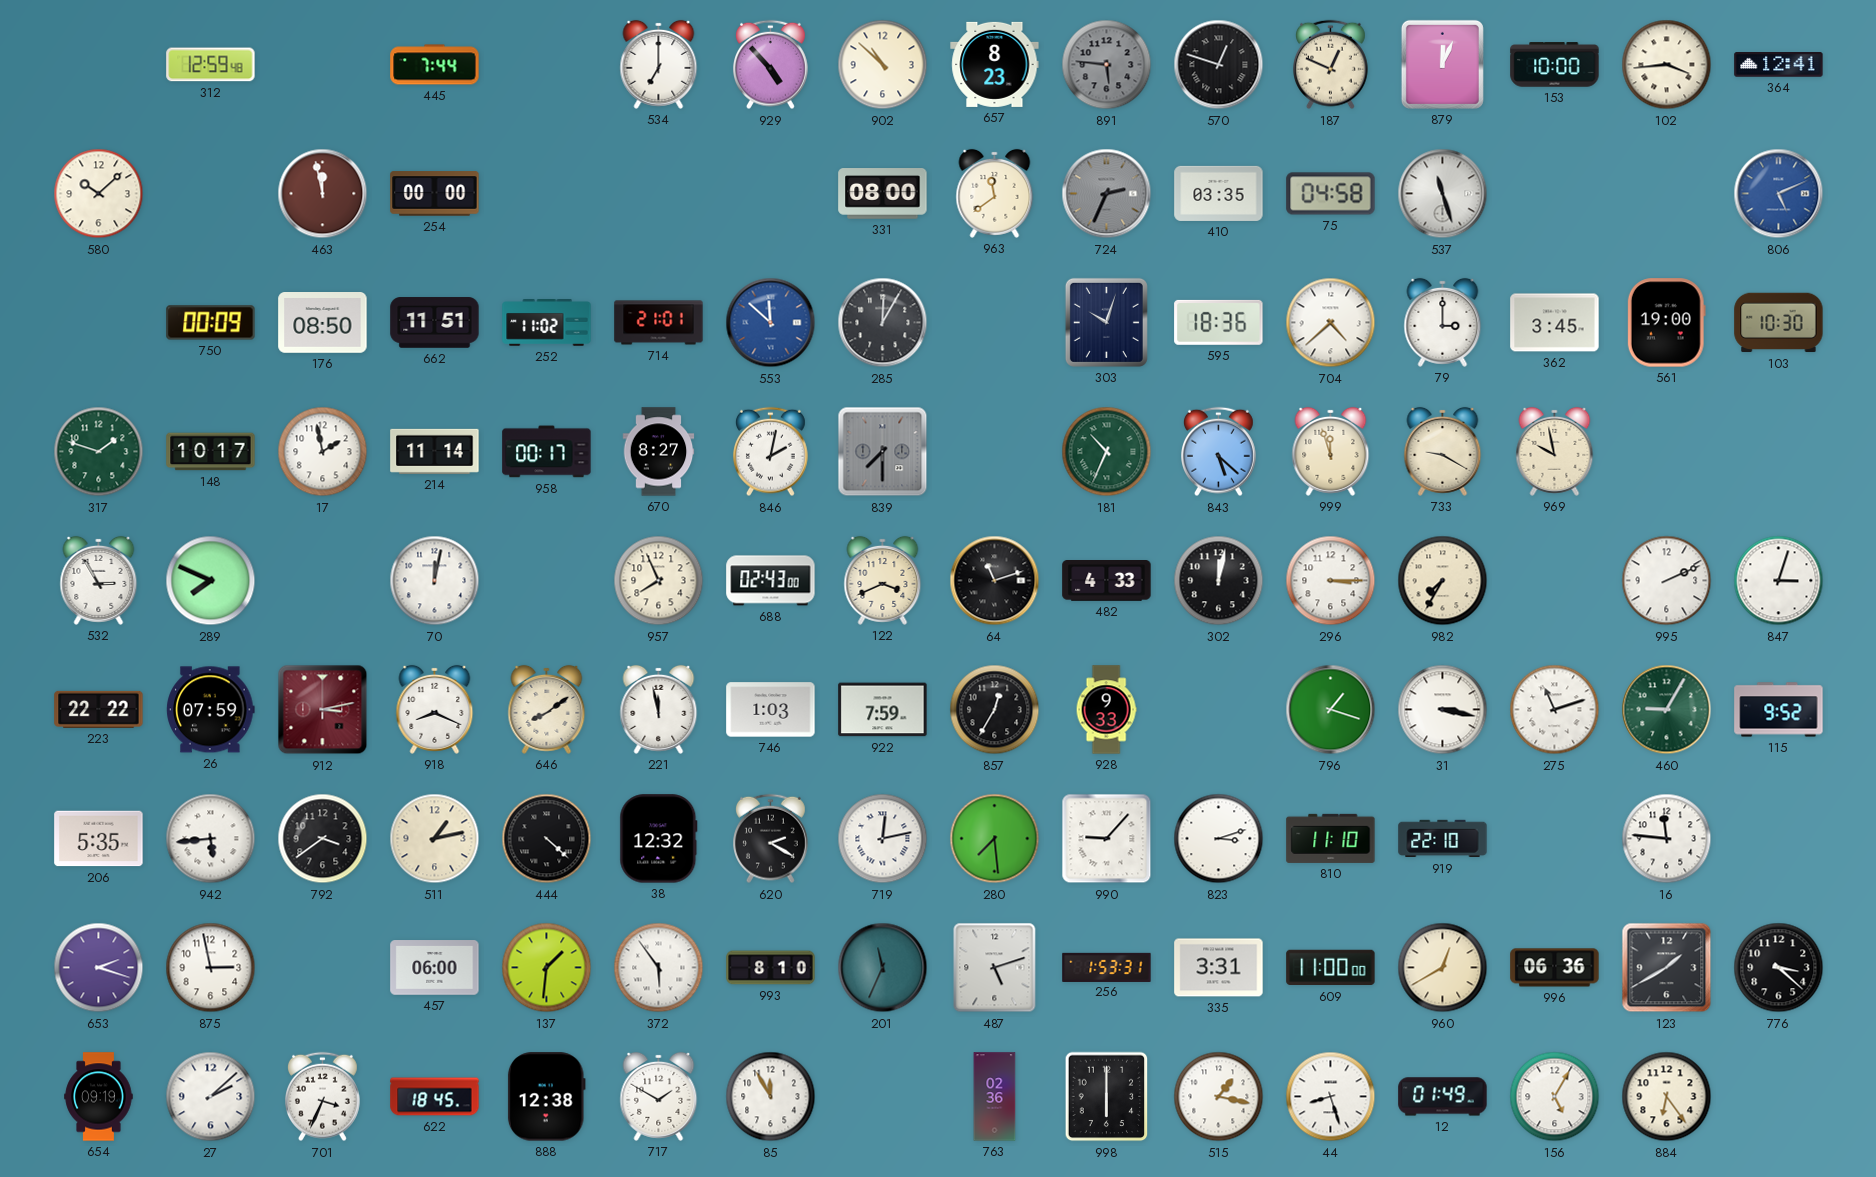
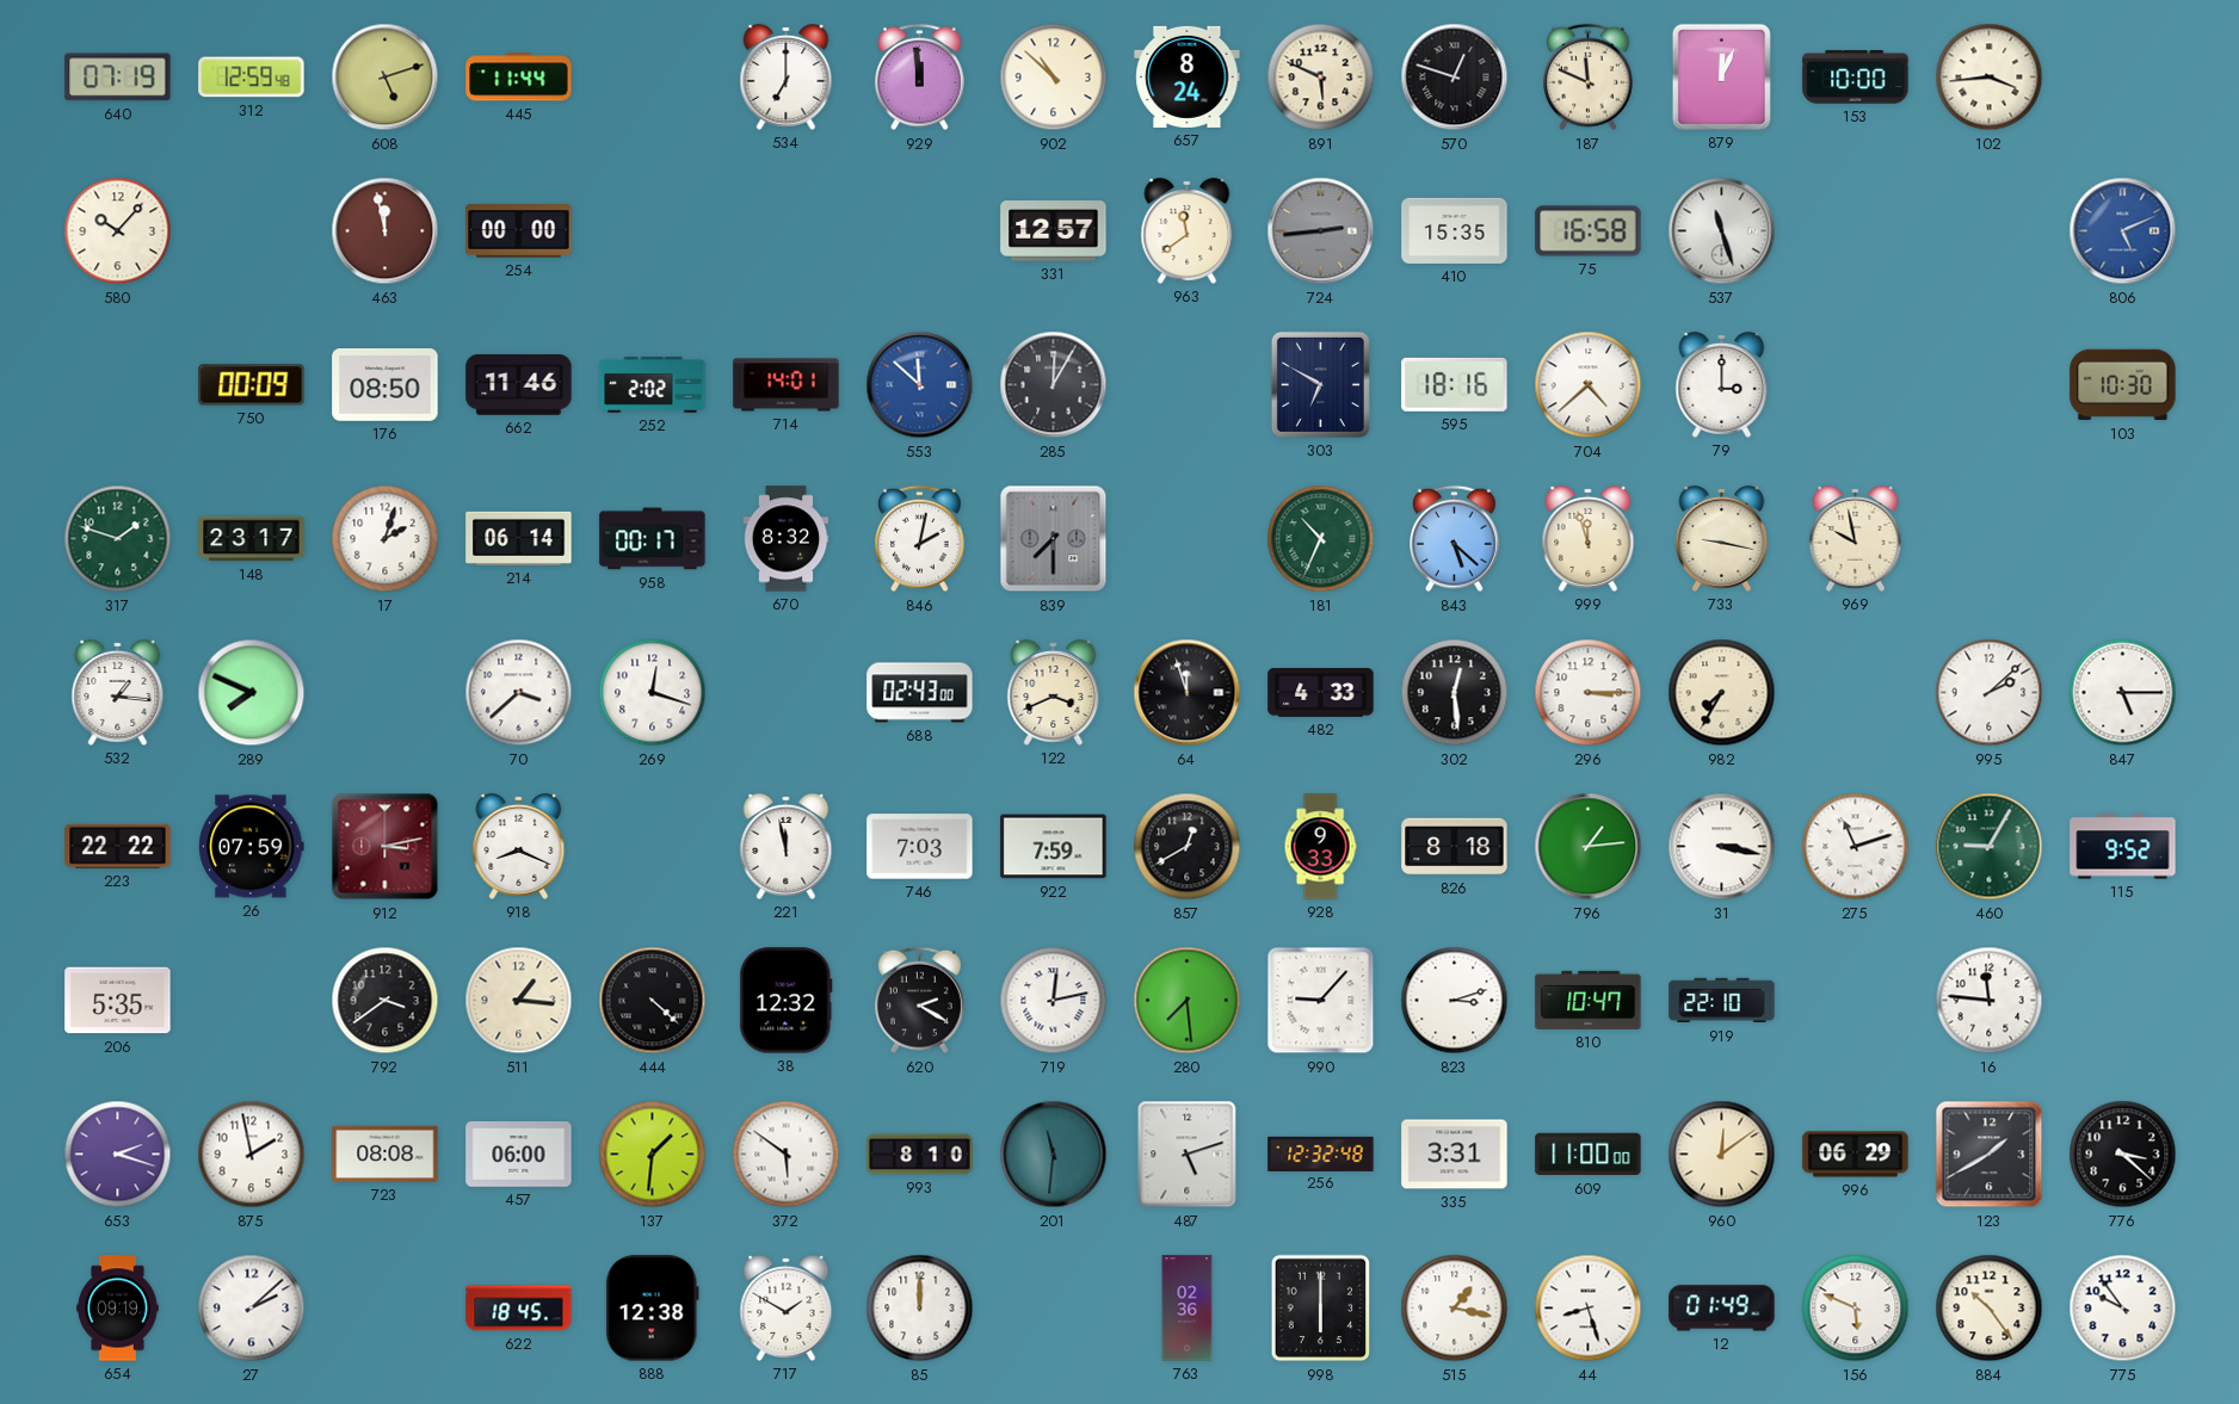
640: none -> 07:19 (118, 78)
608: none -> 5:12 (385, 78)
445: 7:44 -> 11:44 (519, 78)
929: 4:53 -> 11:59 (920, 78)
657: 8:23 -> 8:24 (1188, 76)
891: 5:46 -> 5:49 (1321, 78)
891 dial: grey -> cream (1321, 78)
187: 12:49 -> 11:49 (1589, 78)
364: 12:41 -> none (1779, 65)
580: 10:08 -> 10:07 (118, 231)
331: 08:00 -> 12:57 (1054, 231)
724: 2:34 -> 2:44 (1321, 231)
410: 03:35 -> 15:35 (1455, 230)
75: 04:58 -> 16:58 (1589, 231)
662: 11:51 -> 11:46 (519, 385)
252: 11:02 -> 2:02 (653, 385)
714: 21:01 -> 14:01 (787, 385)
303: 10:03 -> 6:50 (1320, 384)
595: 18:36 -> 18:16 (1455, 384)
362: 3:45 -> none (1555, 323)
561: 19:00 -> none (1666, 323)
148: 10:17 -> 23:17 (252, 539)
17: 1:58 -> 2:03 (385, 539)
214: 11:14 -> 06:14 (519, 538)
670: 8:27 -> 8:32 (787, 539)
733: 9:20 -> 9:17 (1722, 538)
532: 2:55 -> 1:16 (118, 692)
70: 12:02 -> 3:38 (519, 693)
269: none -> 12:18 (653, 693)
957: 7:56 -> none (659, 581)
64: 11:12 -> 11:57 (1188, 693)
302: 12:02 -> 12:29 (1455, 693)
995: 2:11 -> 2:08 (1990, 693)
847: 3:03 -> 5:15 (2123, 693)
646: 8:09 -> none (547, 709)
746: 1:03 -> 7:03 (920, 847)
857: 12:35 -> 12:40 (1188, 847)
826: none -> 8:18 (1455, 847)
796: 1:18 -> 1:14 (1589, 847)
942: 5:44 -> none (211, 839)
511: 1:13 -> 1:16 (519, 1001)
810: 11:10 -> 10:47 (1589, 1000)
875: 2:58 -> 1:58 (252, 1155)
723: none -> 08:08 (385, 1153)
372: 5:54 -> 5:51 (787, 1155)
201: 11:34 -> 11:31 (1054, 1155)
256: 1:53 -> 12:32 (1321, 1153)
960: 12:40 -> 12:09 (1722, 1155)
996: 06:36 -> 06:29 (1856, 1155)
701: 3:34 -> none (323, 1097)
85: 11:55 -> 12:00 (920, 1309)
156: 5:05 -> 5:49 (1856, 1309)
884: 6:24 -> 10:24 (1990, 1309)
775: none -> 9:54 (2123, 1309)
